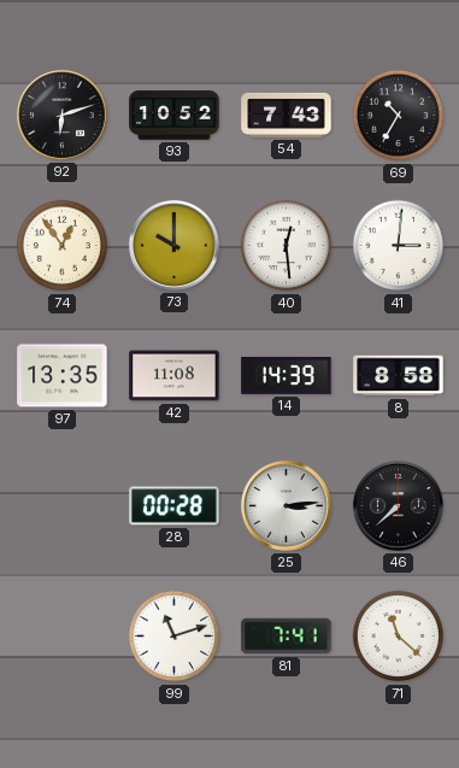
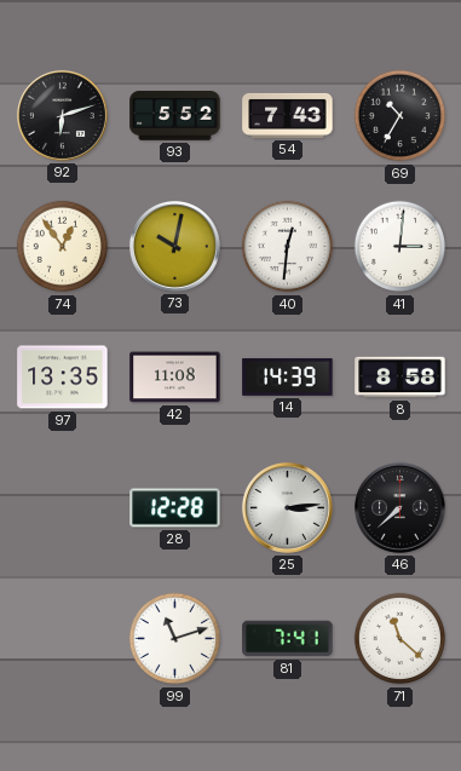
93: 10:52 -> 5:52 (175, 116)
73: 10:00 -> 10:02 (174, 246)
40: 12:29 -> 12:31 (288, 247)
28: 00:28 -> 12:28 (175, 508)
